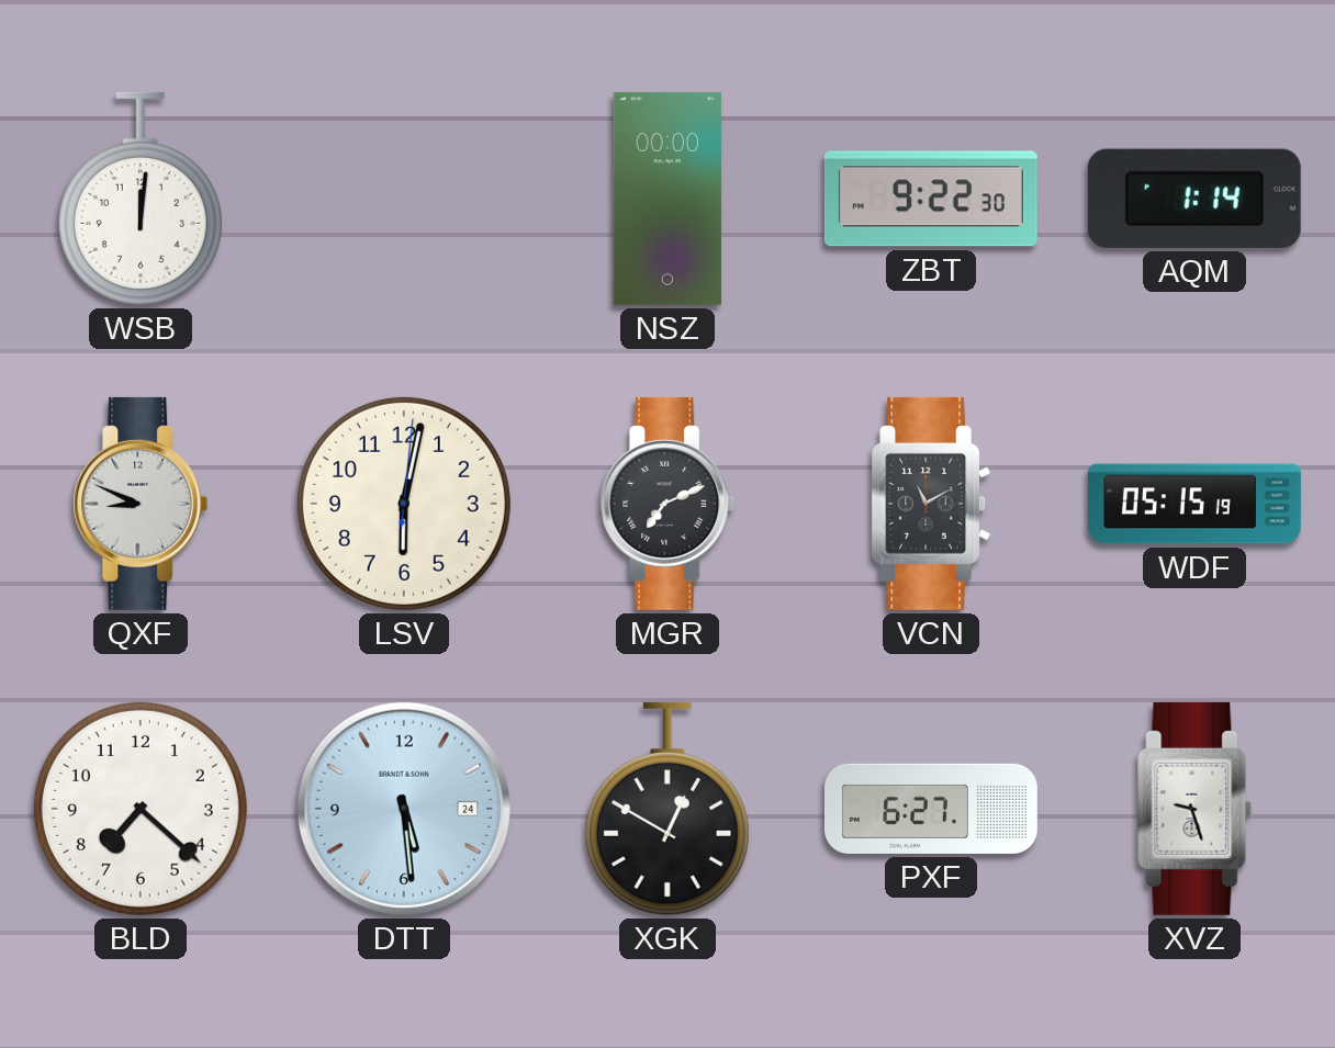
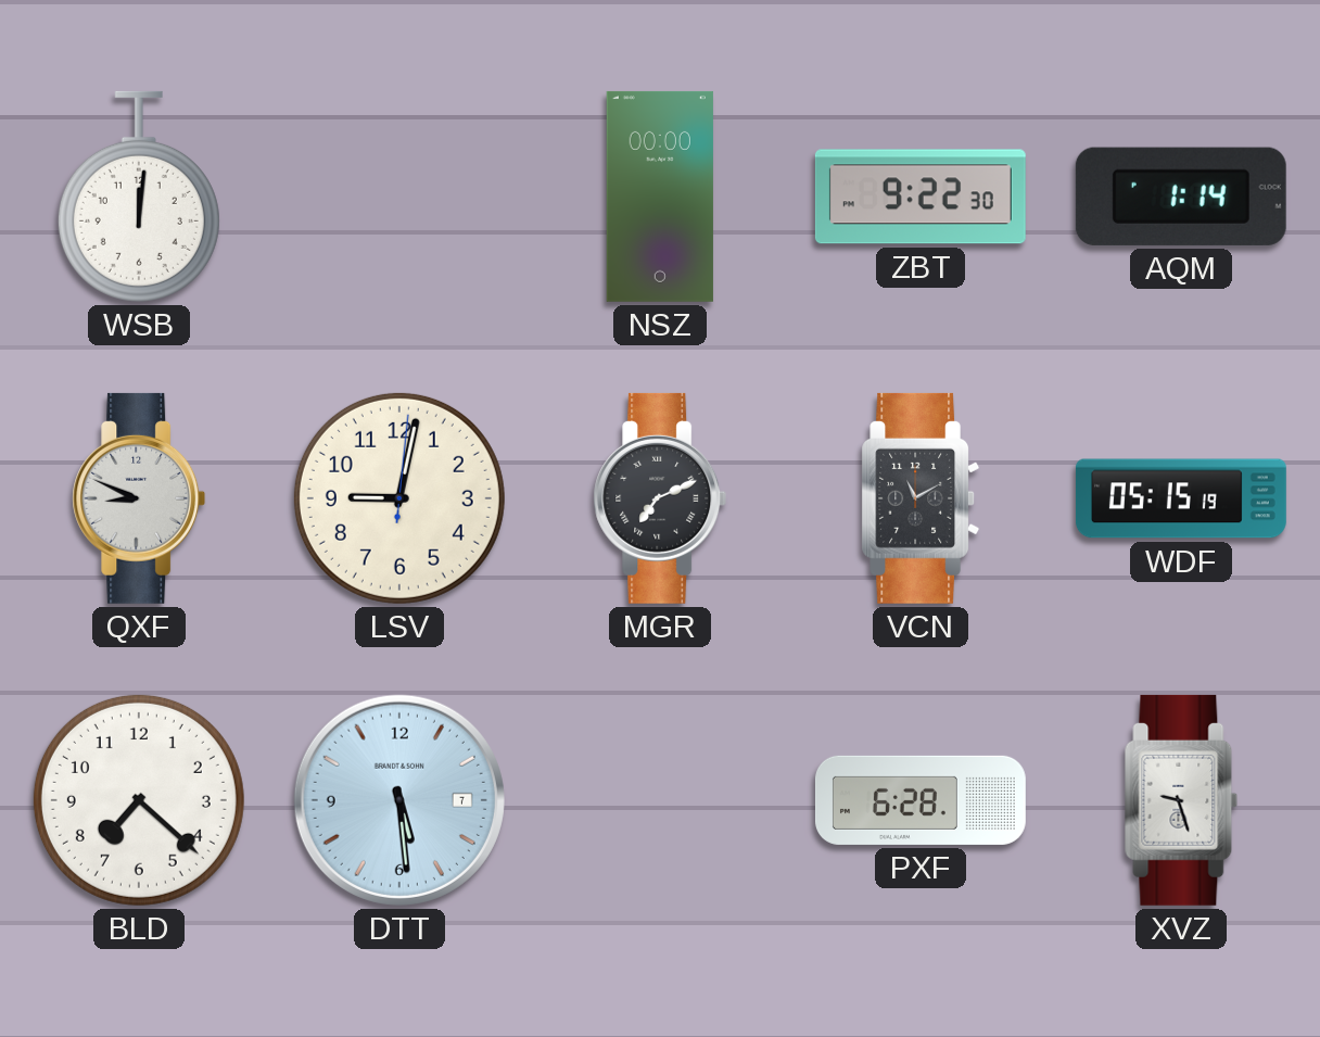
LSV: 6:02 -> 9:02 (399, 498)
DTT date: 24 -> 7 (399, 800)
XGK: 12:50 -> none (667, 809)
PXF: 6:27 -> 6:28 (921, 800)
